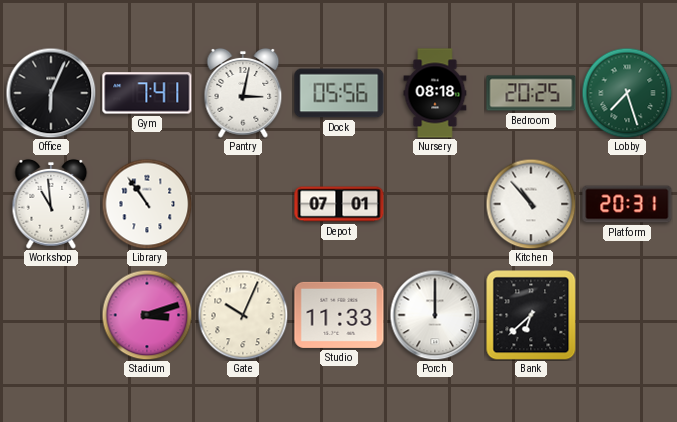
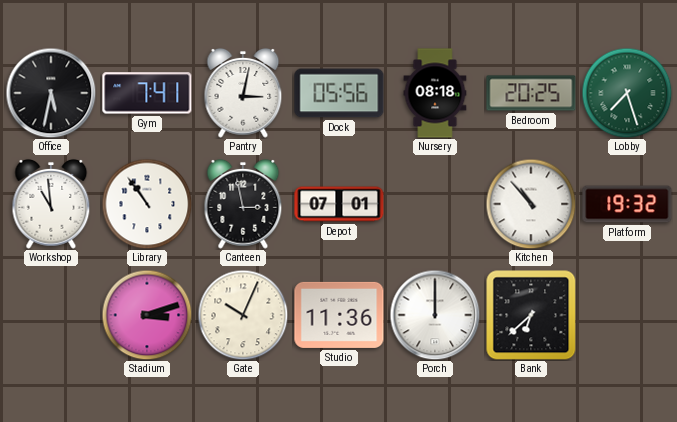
Office: 6:04 -> 5:32 (51, 93)
Canteen: none -> 2:58 (243, 204)
Platform: 20:31 -> 19:32 (627, 204)
Studio: 11:33 -> 11:36 (339, 315)
